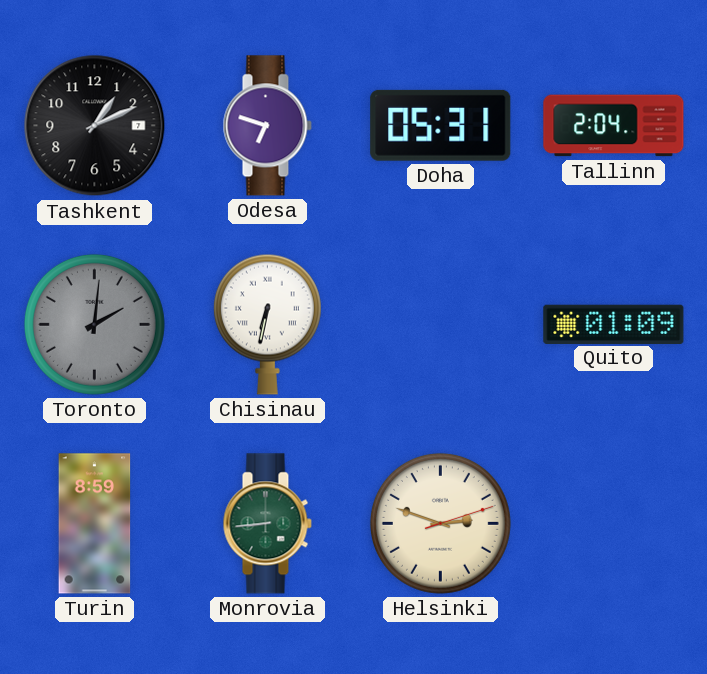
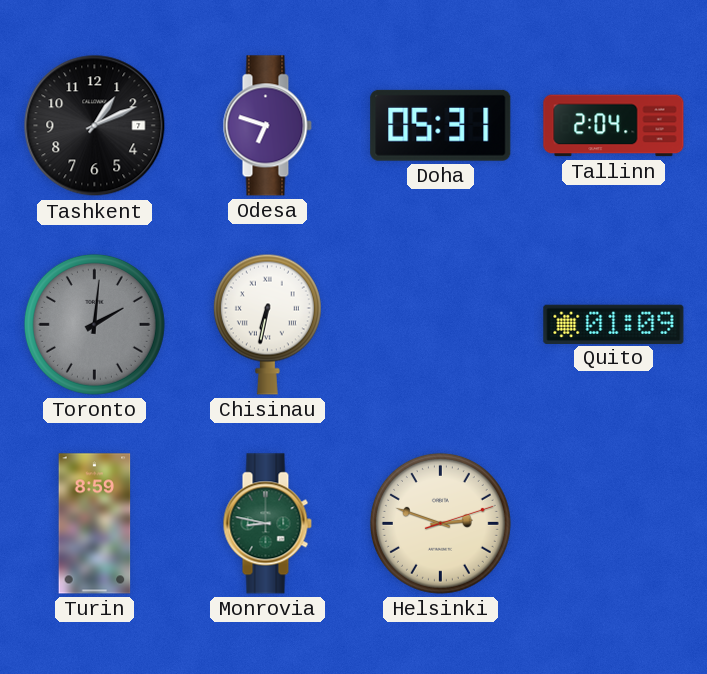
Monrovia: 8:44 -> 8:47 (267, 524)
